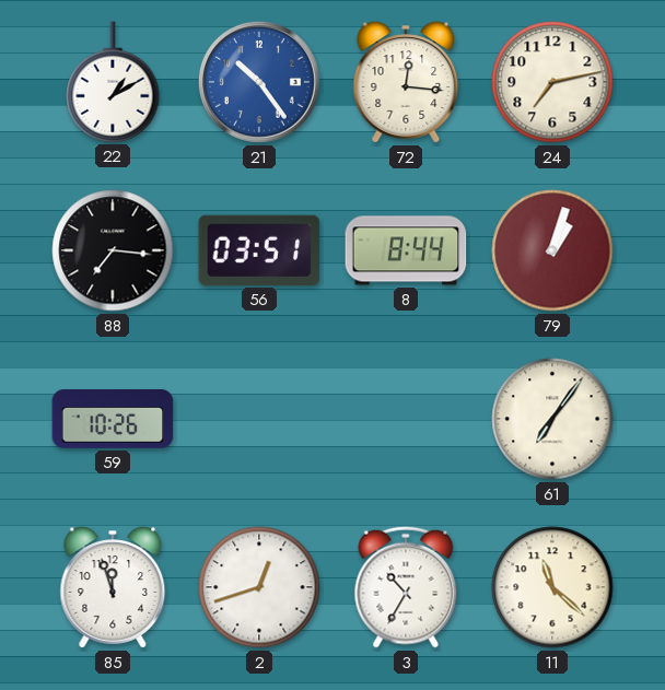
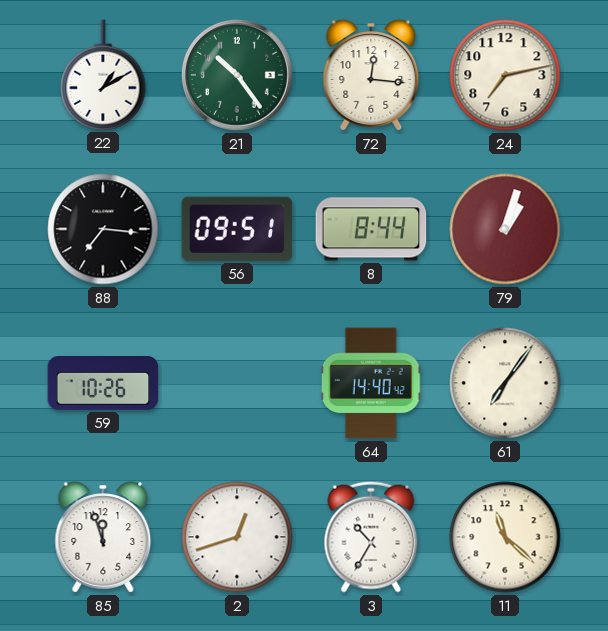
21 dial: blue -> green (237, 75)
56: 03:51 -> 09:51 (237, 229)
64: none -> 14:40 (371, 383)
